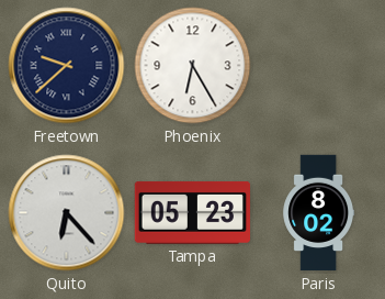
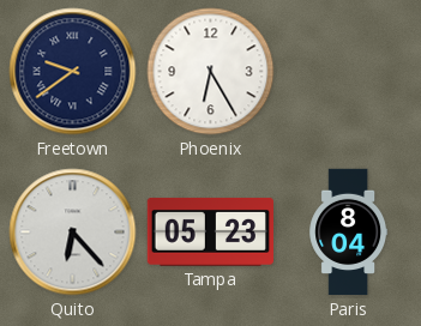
Freetown: 9:38 -> 9:39 (73, 72)
Paris: 8:02 -> 8:04 (349, 233)
